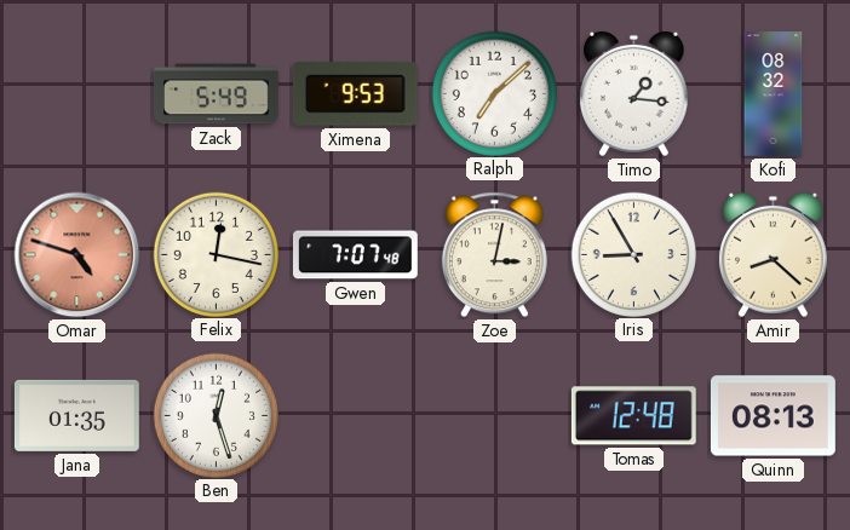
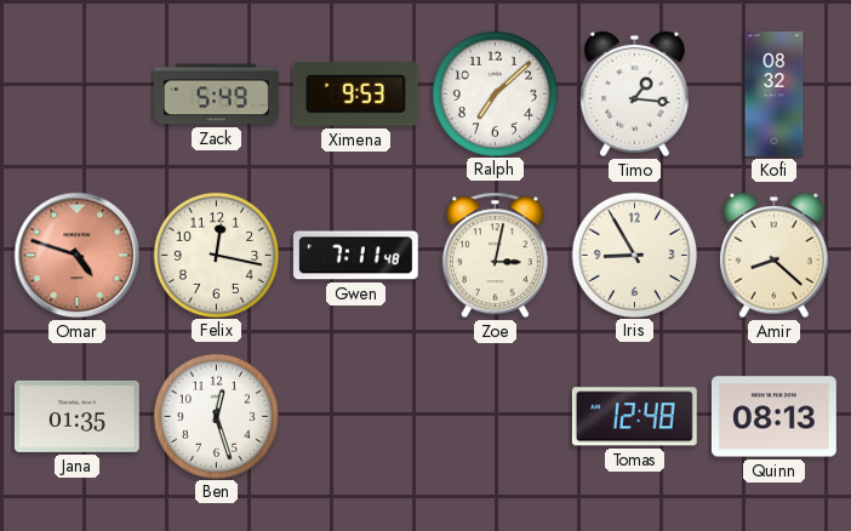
Gwen: 7:07 -> 7:11 (355, 256)
